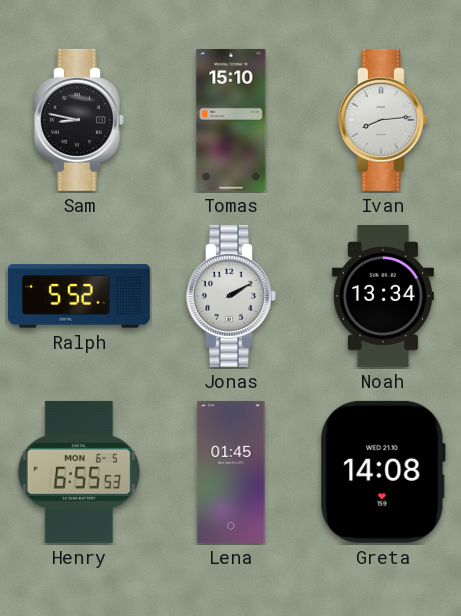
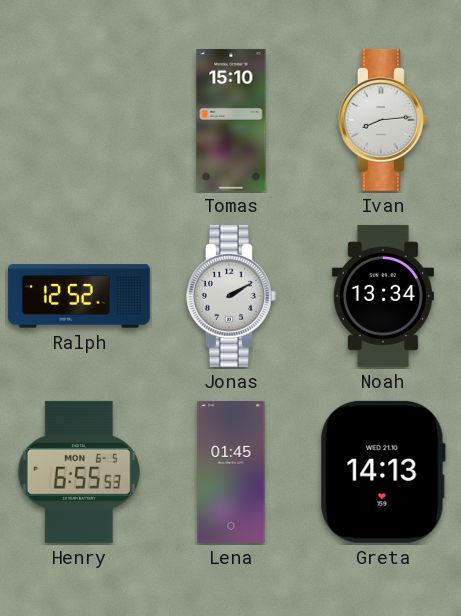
Sam: 8:47 -> none (79, 120)
Ralph: 5:52 -> 12:52 (79, 296)
Greta: 14:08 -> 14:13 (383, 472)
